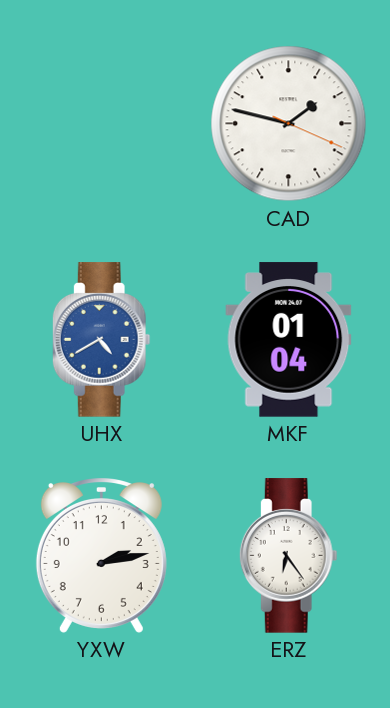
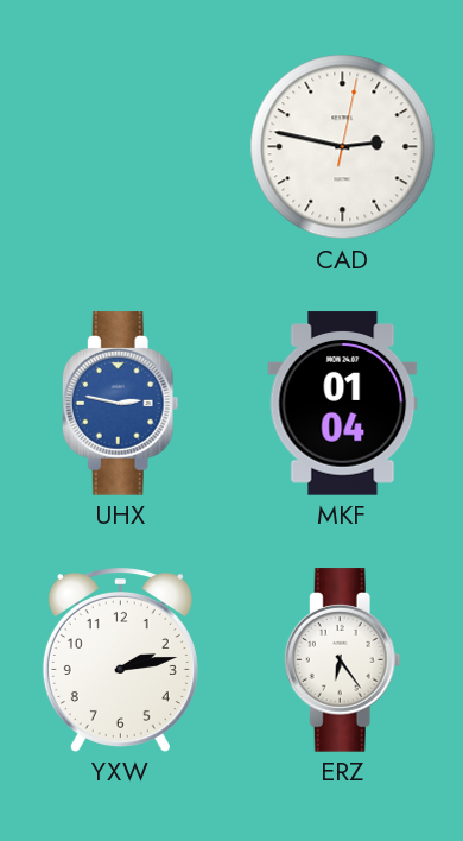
CAD: 1:47 -> 2:47 (343, 147)
UHX: 4:40 -> 2:47 (120, 404)
